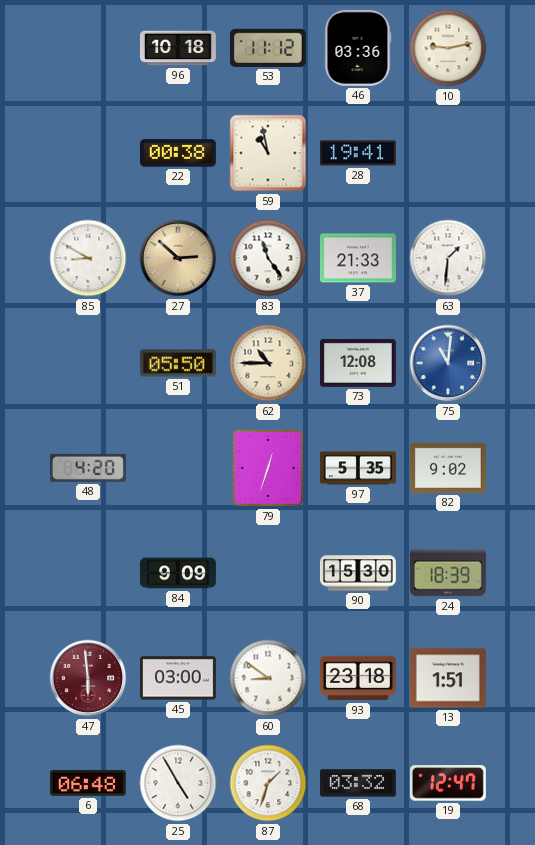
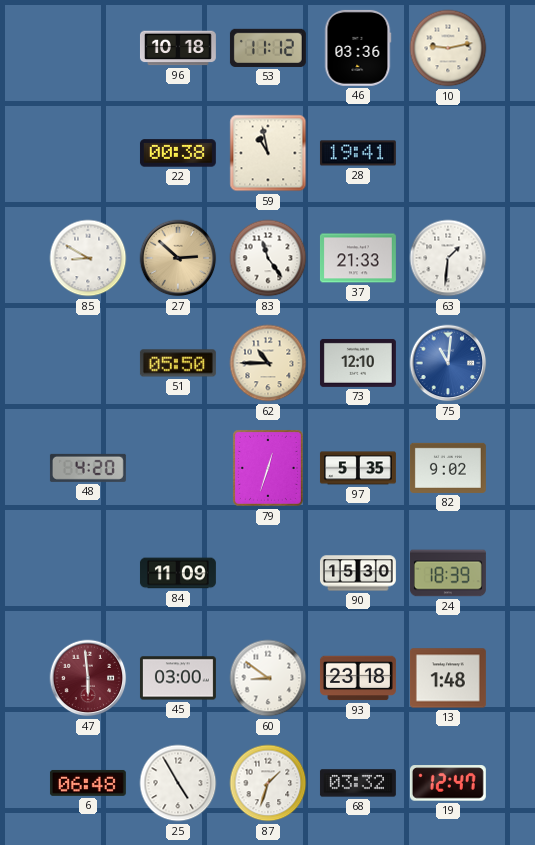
73: 12:08 -> 12:10 (358, 363)
84: 9:09 -> 11:09 (178, 573)
13: 1:51 -> 1:48 (448, 678)
